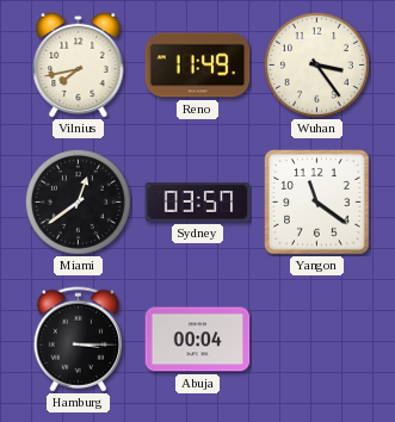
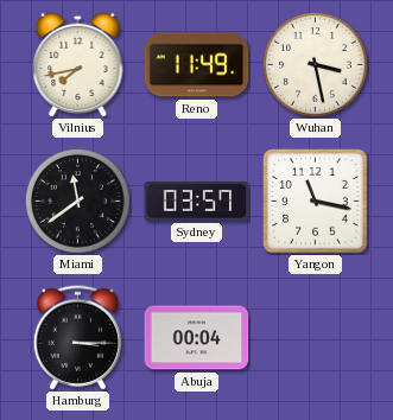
Wuhan: 3:24 -> 3:28 (315, 64)
Miami: 12:39 -> 11:39 (77, 201)
Yangon: 11:21 -> 11:17 (316, 202)
